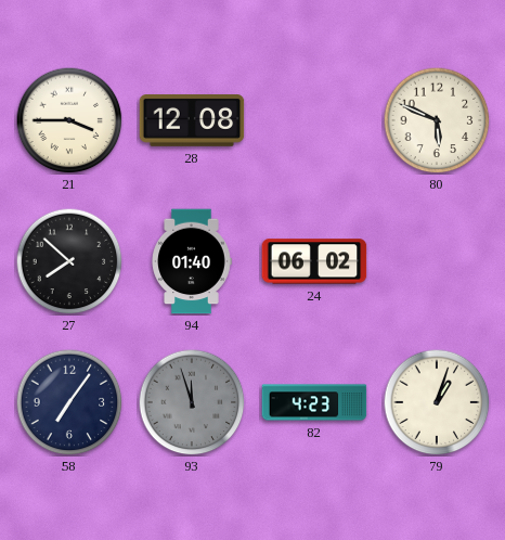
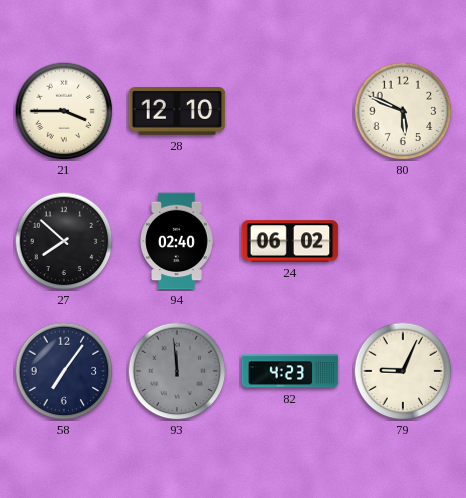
28: 12:08 -> 12:10 (177, 112)
94: 01:40 -> 02:40 (177, 241)
93: 11:57 -> 11:59 (177, 371)
79: 1:03 -> 9:04 (403, 371)
